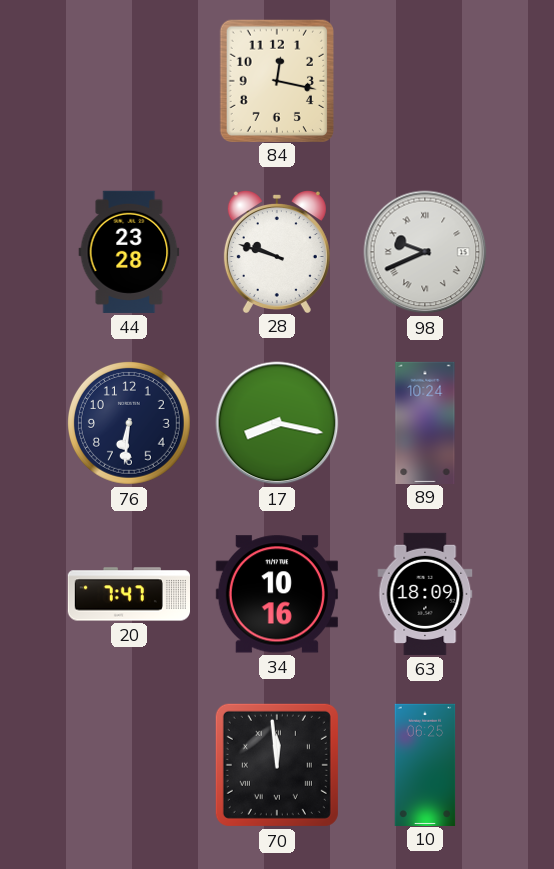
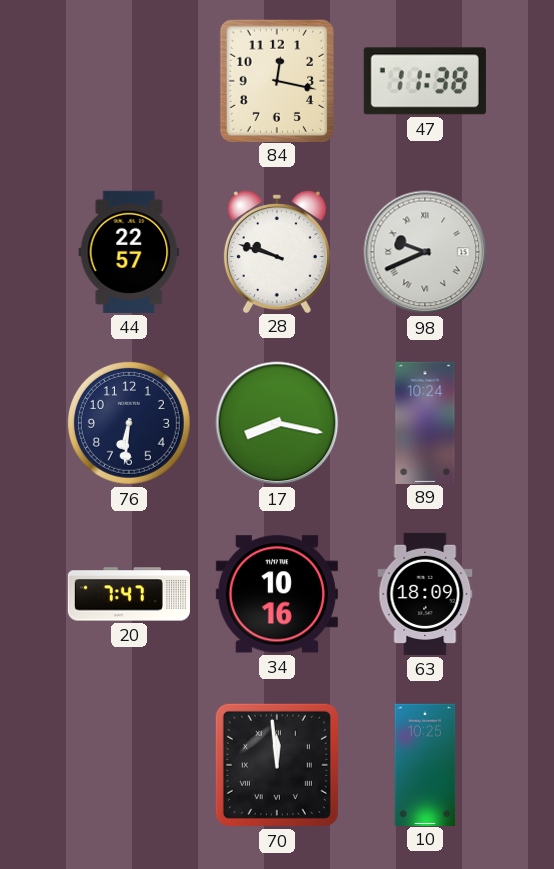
47: none -> 11:38 (425, 81)
44: 23:28 -> 22:57 (129, 252)
10: 06:25 -> 10:25 (425, 764)
